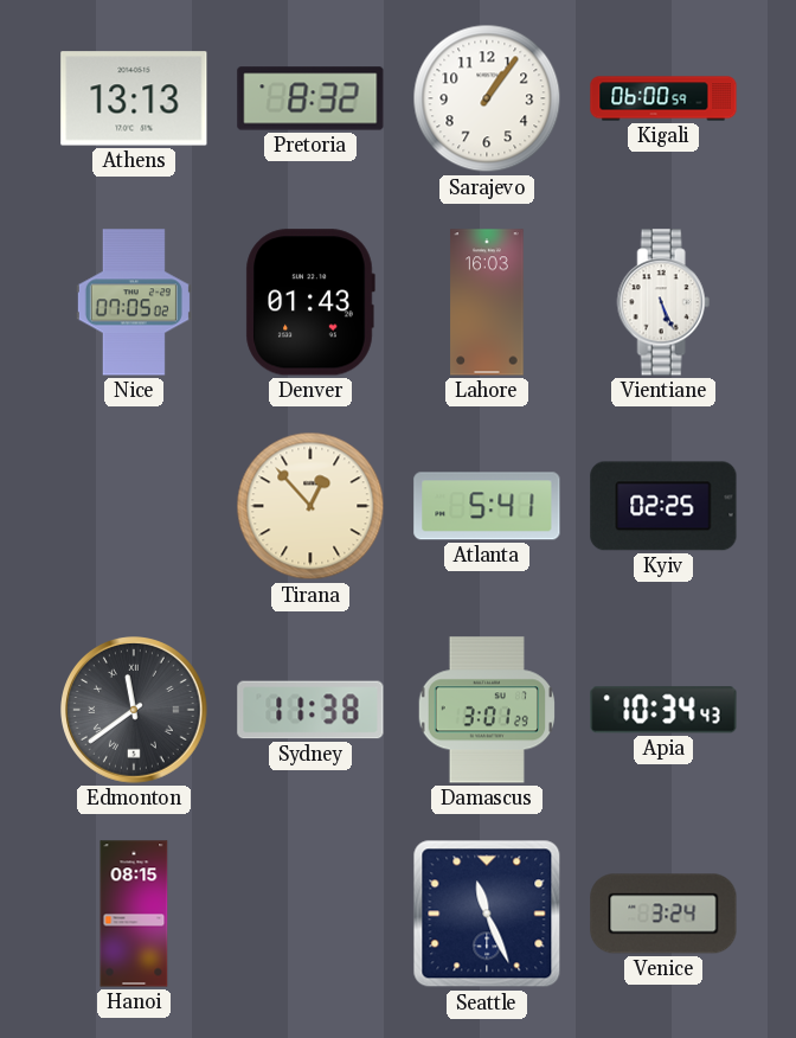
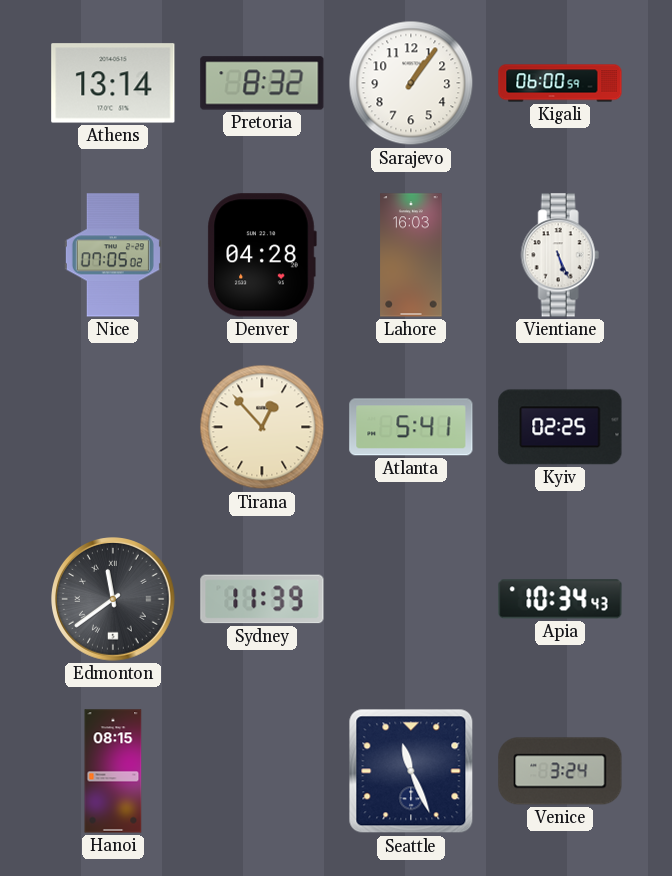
Athens: 13:13 -> 13:14 (113, 83)
Denver: 01:43 -> 04:28 (262, 255)
Sydney: 11:38 -> 11:39 (262, 599)
Damascus: 3:01 -> none (486, 710)
